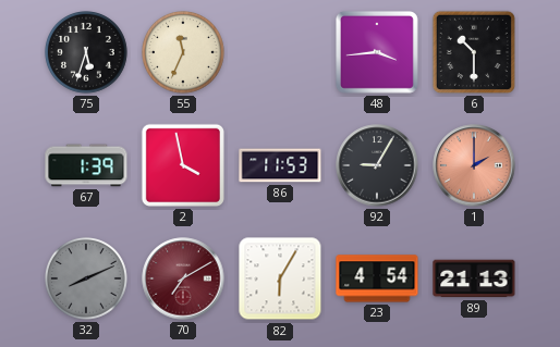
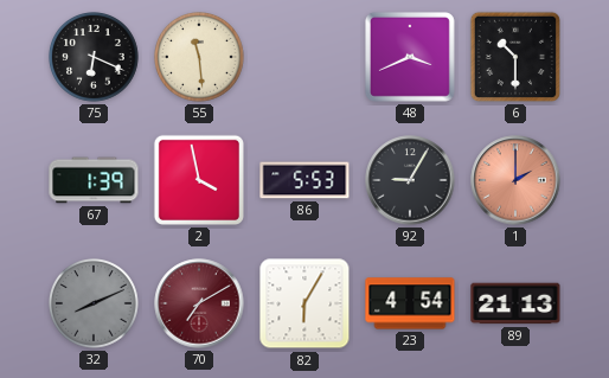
75: 5:33 -> 6:19 (95, 58)
55: 11:34 -> 11:29 (200, 58)
48: 3:44 -> 3:41 (410, 57)
86: 11:53 -> 5:53 (304, 180)
